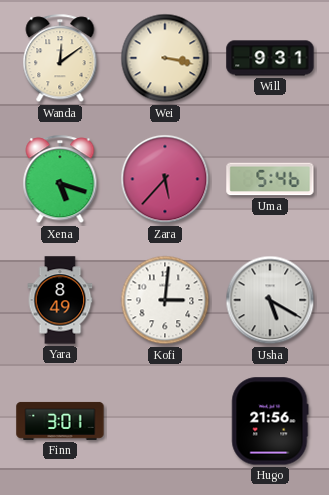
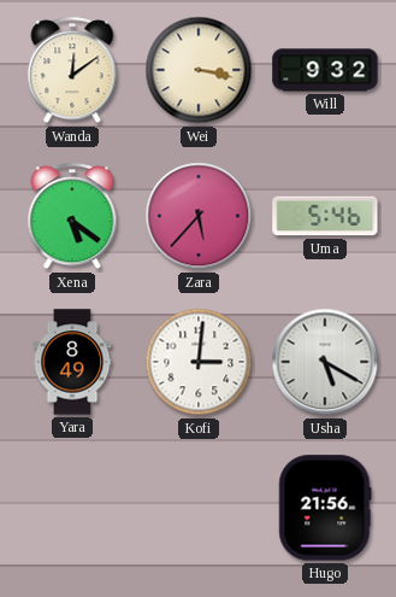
Will: 9:31 -> 9:32 (325, 70)
Xena: 5:18 -> 5:21 (72, 217)
Finn: 3:01 -> none (60, 421)
